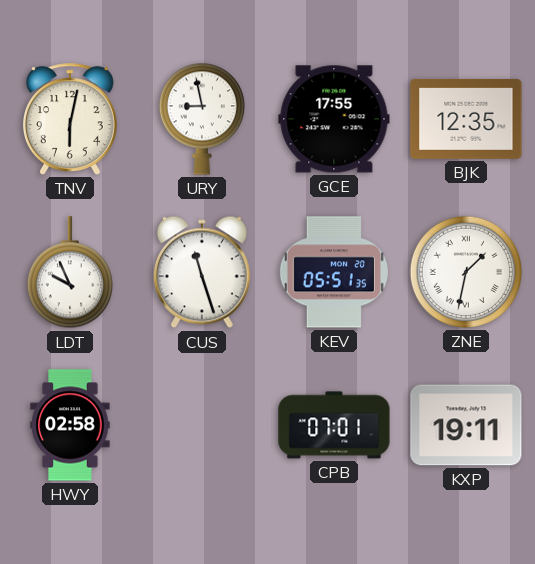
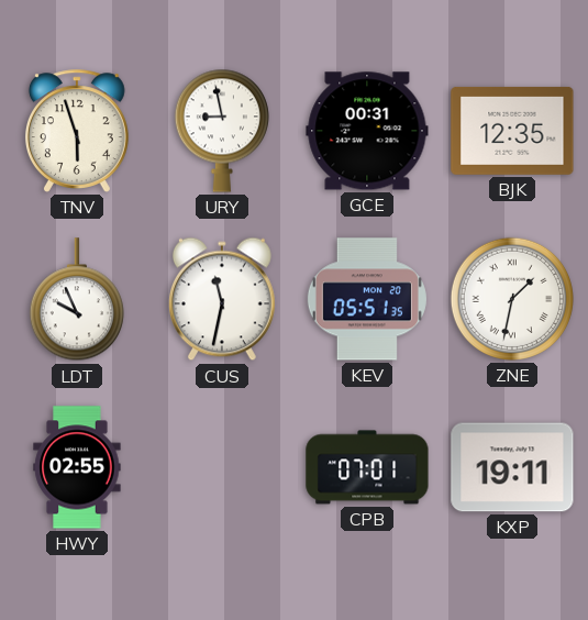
TNV: 6:02 -> 5:57 (77, 131)
GCE: 17:55 -> 00:31 (367, 131)
CUS: 11:27 -> 11:32 (222, 299)
HWY: 02:58 -> 02:55 (77, 467)
